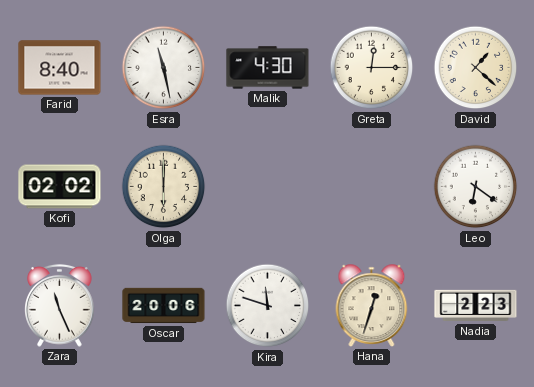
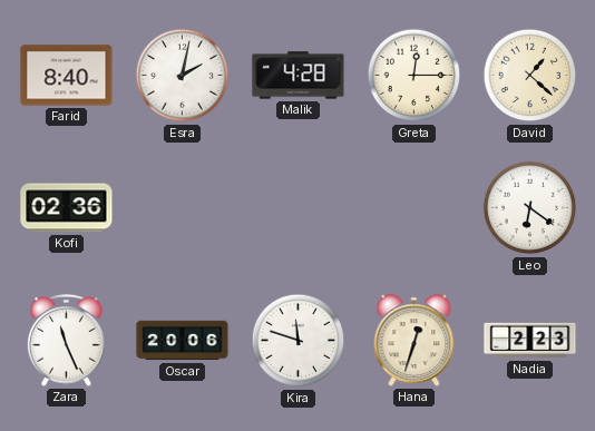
Esra: 11:28 -> 2:02 (183, 76)
Malik: 4:30 -> 4:28 (299, 76)
Kofi: 02:02 -> 02:36 (67, 208)
Olga: 6:00 -> none (164, 187)
